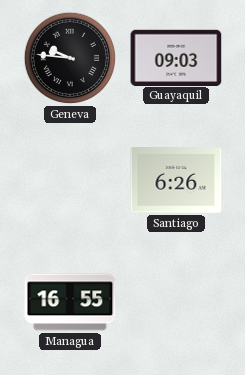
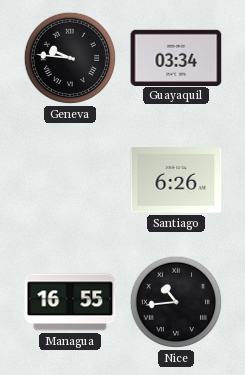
Guayaquil: 09:03 -> 03:34 (176, 57)
Nice: none -> 10:44 (176, 302)
